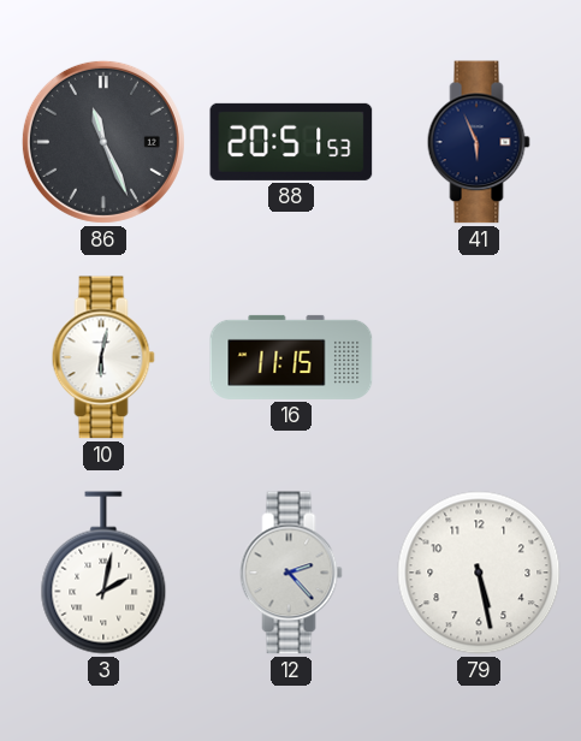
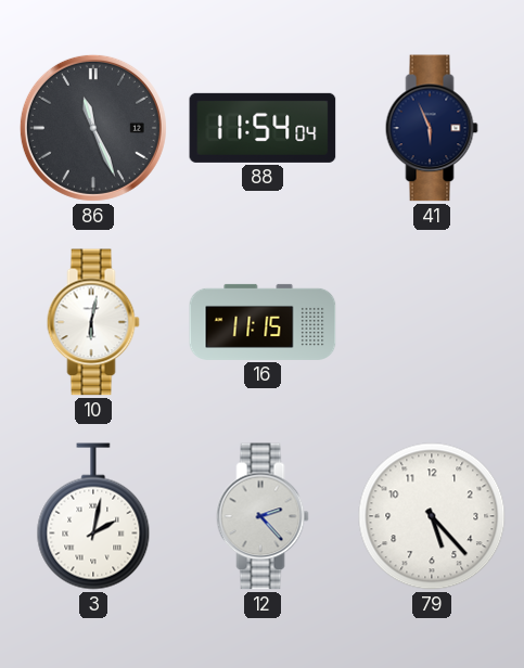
88: 20:51 -> 11:54 (263, 128)
79: 5:28 -> 5:23 (432, 516)
